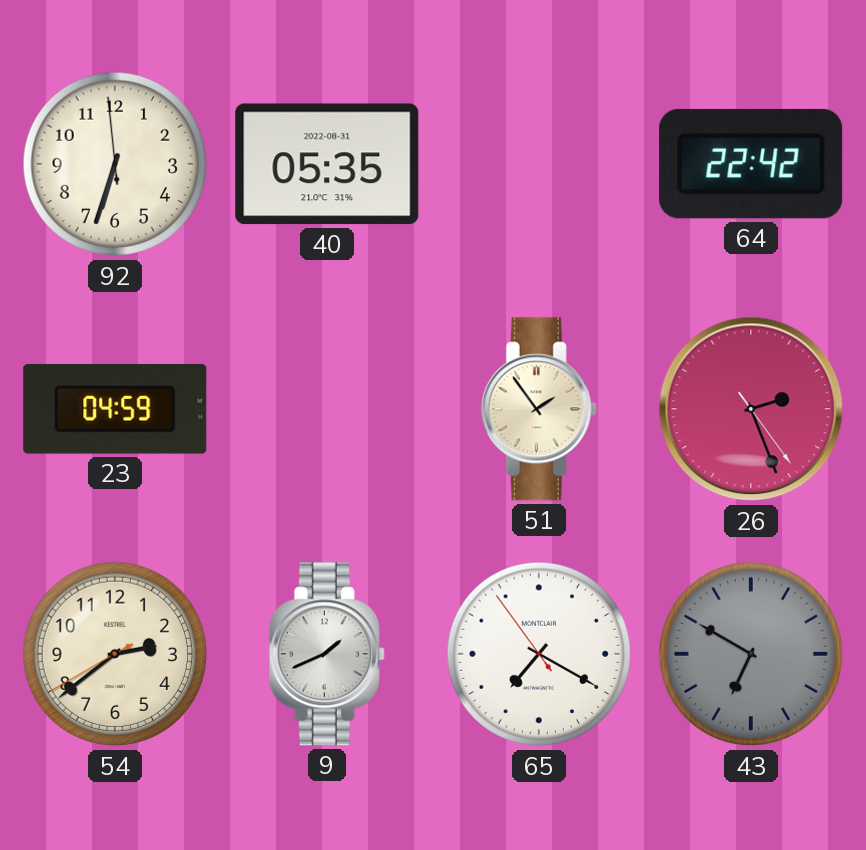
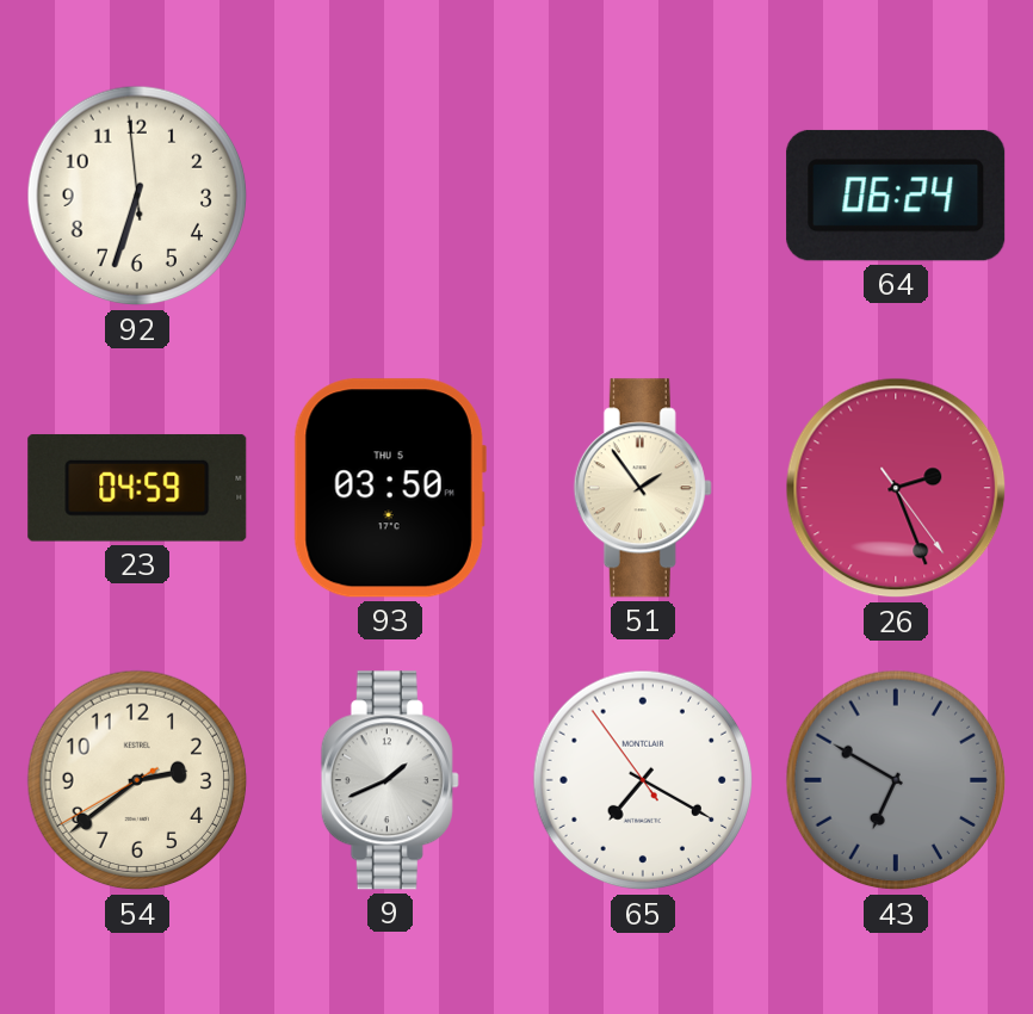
40: 05:35 -> none (327, 164)
64: 22:42 -> 06:24 (896, 196)
93: none -> 03:50 (390, 488)
